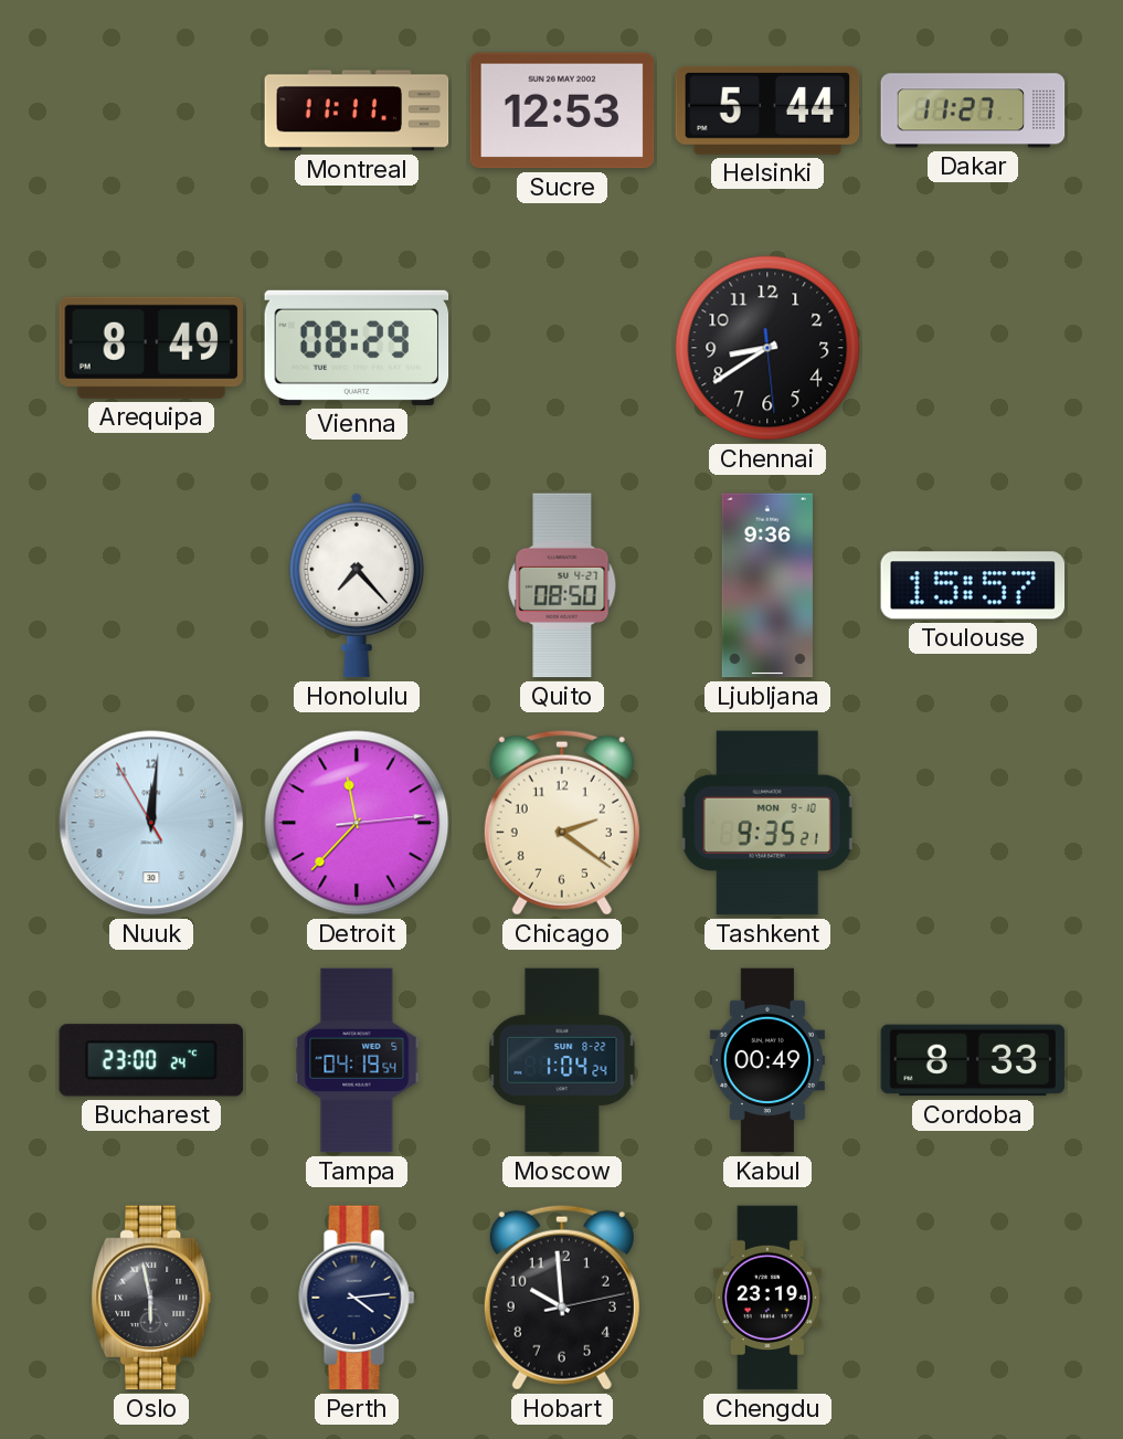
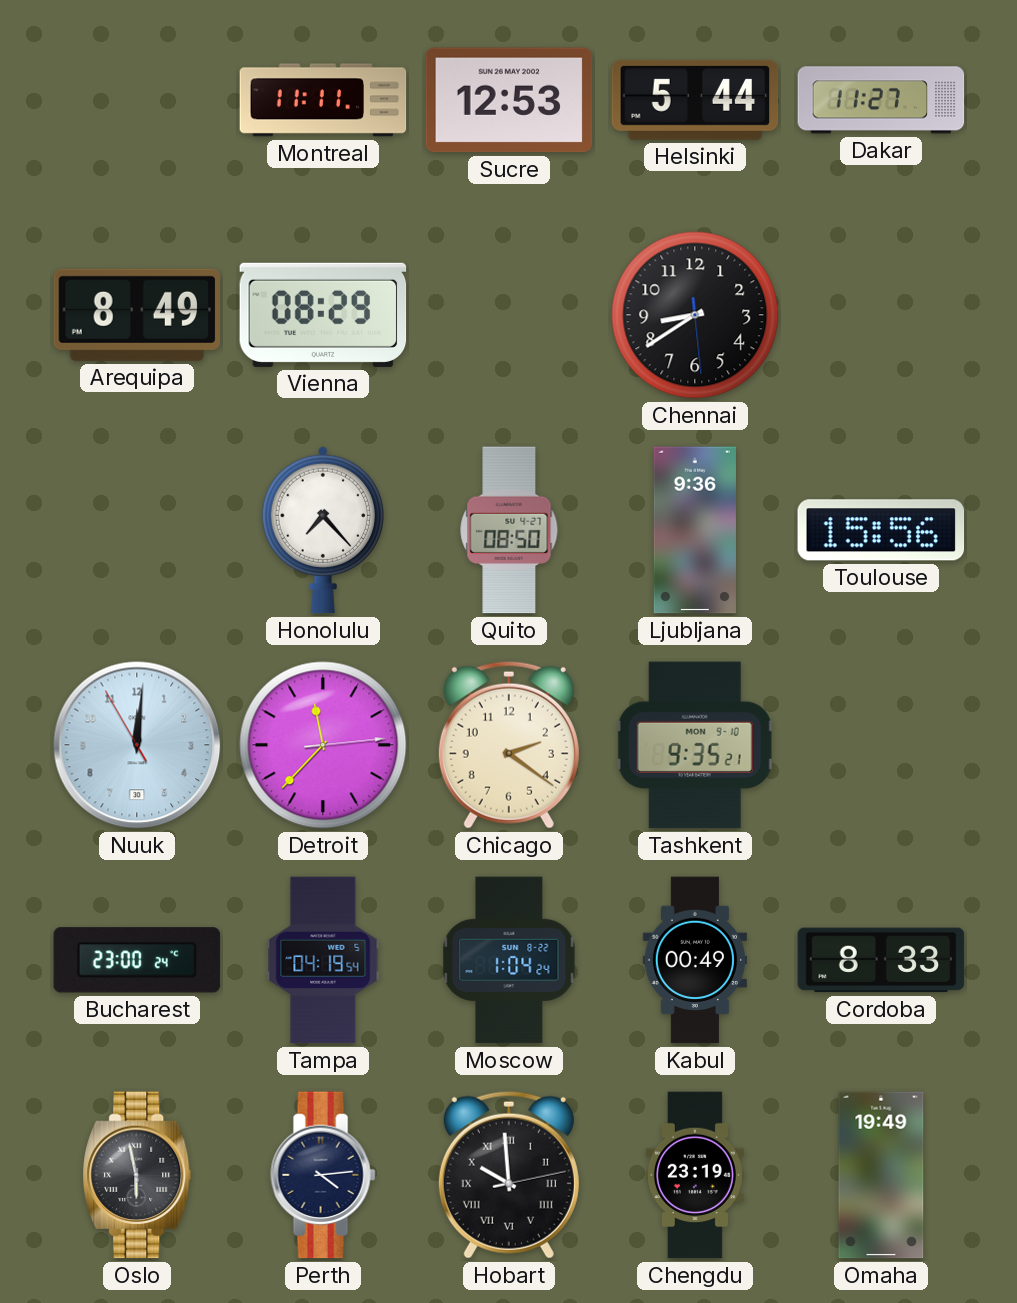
Toulouse: 15:57 -> 15:56 (881, 530)
Hobart numerals: Arabic -> Roman (509, 1175)
Omaha: none -> 19:49 (881, 1175)
